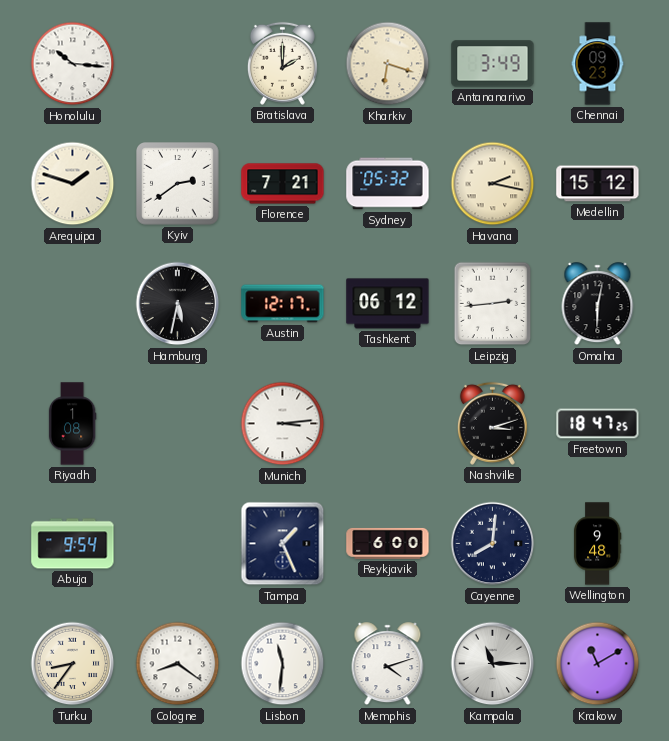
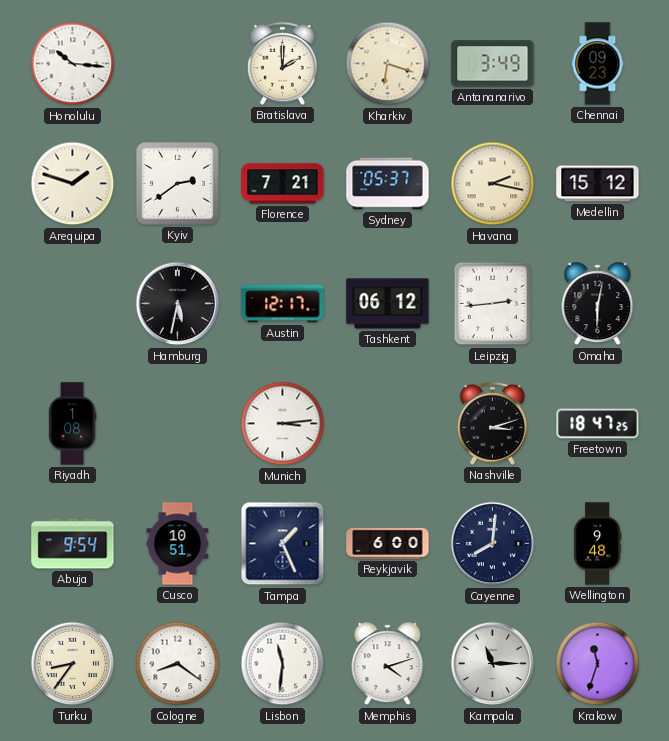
Sydney: 05:32 -> 05:37 (388, 184)
Cusco: none -> 10:51 (178, 544)
Krakow: 11:10 -> 11:33 (598, 664)
